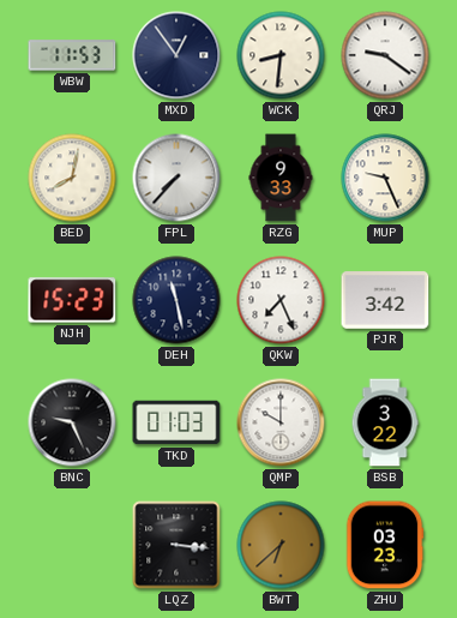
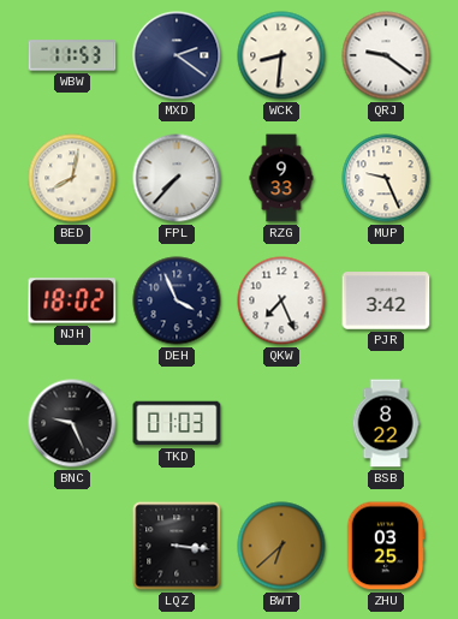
MXD: 12:54 -> 2:21 (177, 55)
NJH: 15:23 -> 18:02 (72, 300)
DEH: 11:28 -> 3:56 (177, 300)
QMP: 10:00 -> none (281, 422)
BSB: 3:22 -> 8:22 (386, 423)
ZHU: 03:23 -> 03:25 (386, 546)
